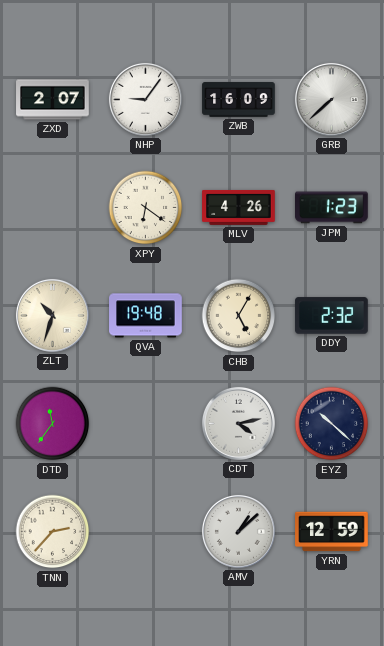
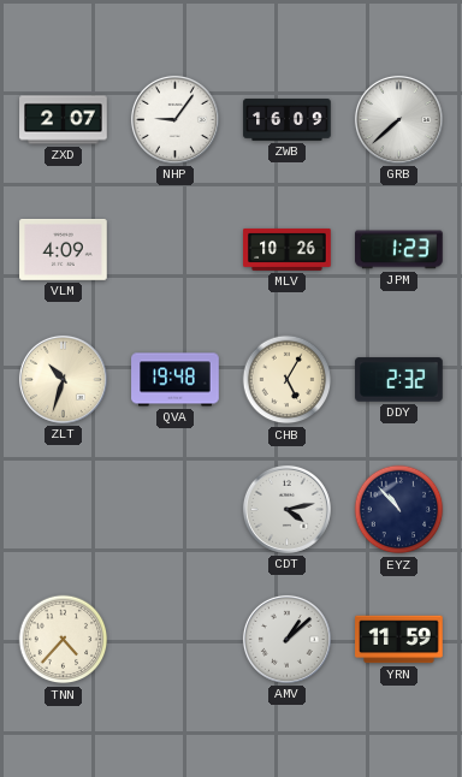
VLM: none -> 4:09 (64, 250)
XPY: 6:21 -> none (146, 208)
MLV: 4:26 -> 10:26 (288, 249)
DTD: 11:36 -> none (53, 424)
EYZ: 10:22 -> 10:53 (399, 510)
TNN: 2:37 -> 4:37 (64, 640)
YRN: 12:59 -> 11:59 (399, 640)
